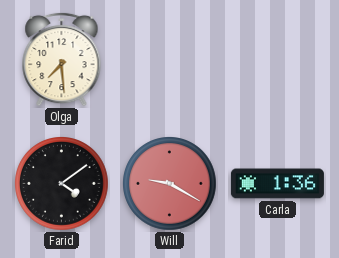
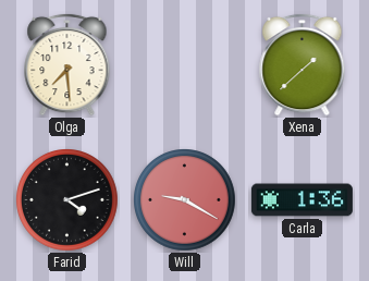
Xena: none -> 1:38 (303, 64)
Farid: 4:09 -> 4:12 (67, 200)
